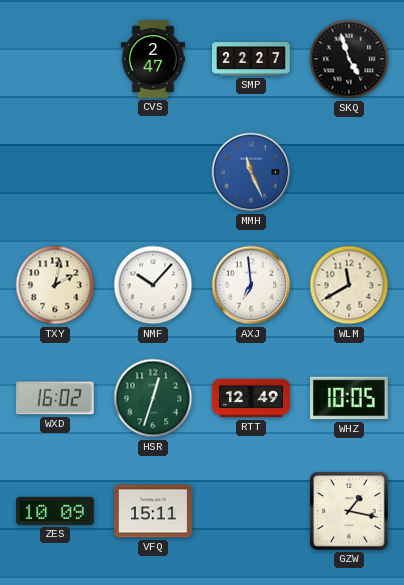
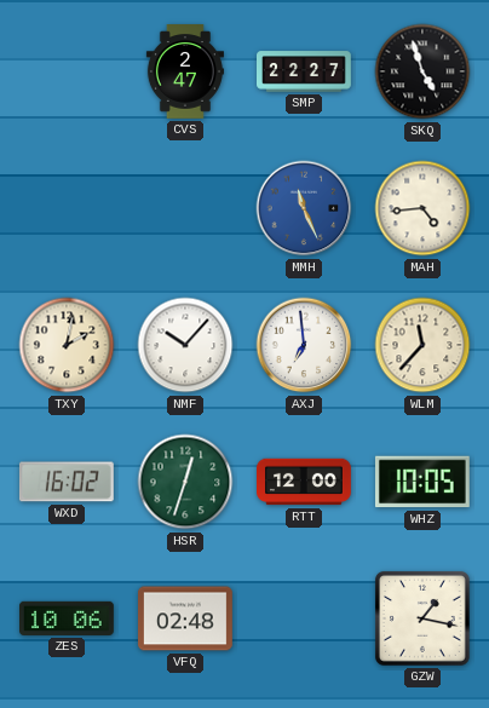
MAH: none -> 4:44 (422, 208)
WLM: 11:40 -> 11:37 (422, 345)
RTT: 12:49 -> 12:00 (305, 482)
ZES: 10:09 -> 10:06 (68, 618)
VFQ: 15:11 -> 02:48 (186, 618)
